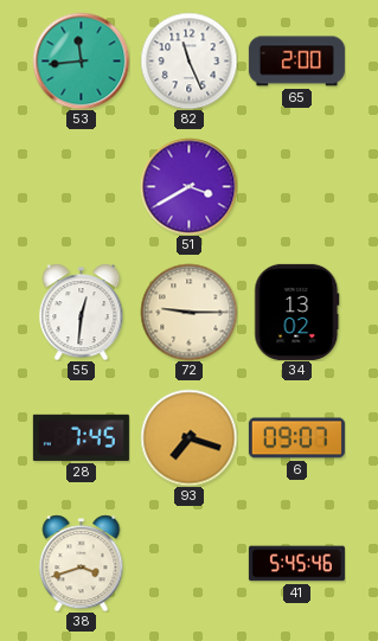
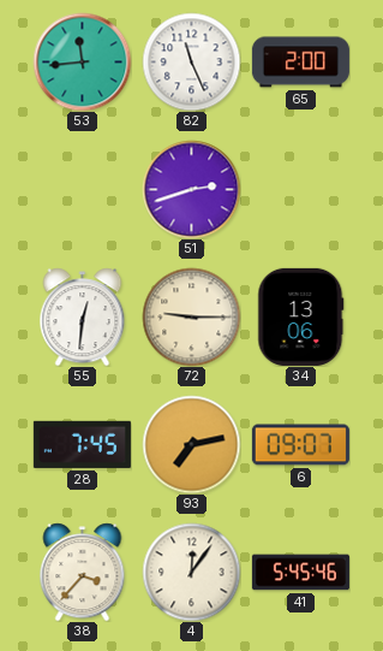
51: 3:40 -> 2:42 (191, 189)
34: 13:02 -> 13:06 (301, 316)
93: 7:18 -> 7:13 (191, 444)
38: 3:42 -> 3:37 (83, 572)
4: none -> 12:06 (191, 572)
